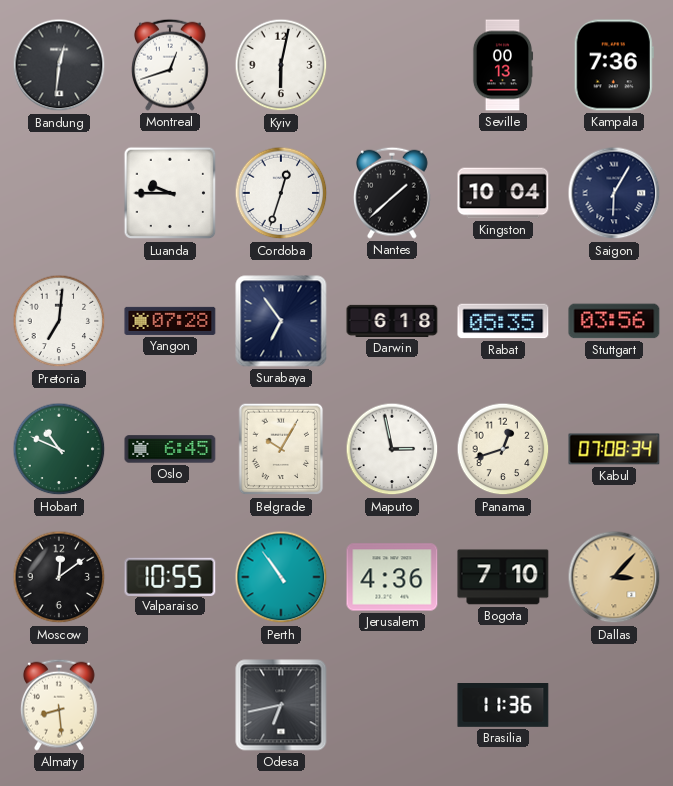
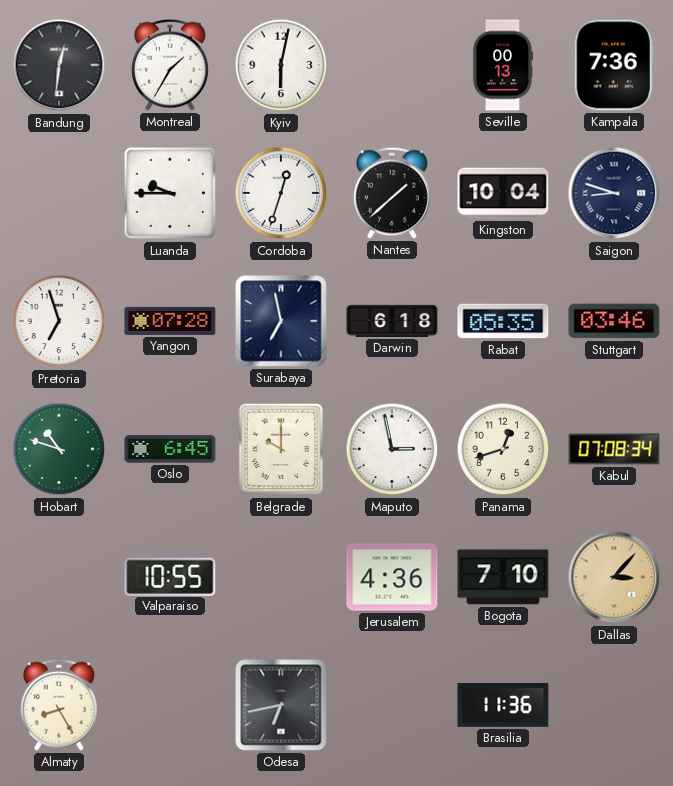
Montreal: 12:42 -> 1:35 (171, 65)
Saigon: 6:05 -> 8:48 (614, 193)
Pretoria: 7:01 -> 6:57 (59, 321)
Surabaya: 6:54 -> 6:58 (281, 321)
Stuttgart: 03:56 -> 03:46 (614, 321)
Hobart: 10:49 -> 10:48 (59, 449)
Belgrade: 10:05 -> 10:00 (281, 449)
Moscow: 12:09 -> none (59, 577)
Perth: 10:54 -> none (281, 577)
Almaty: 8:29 -> 8:25 (60, 705)
